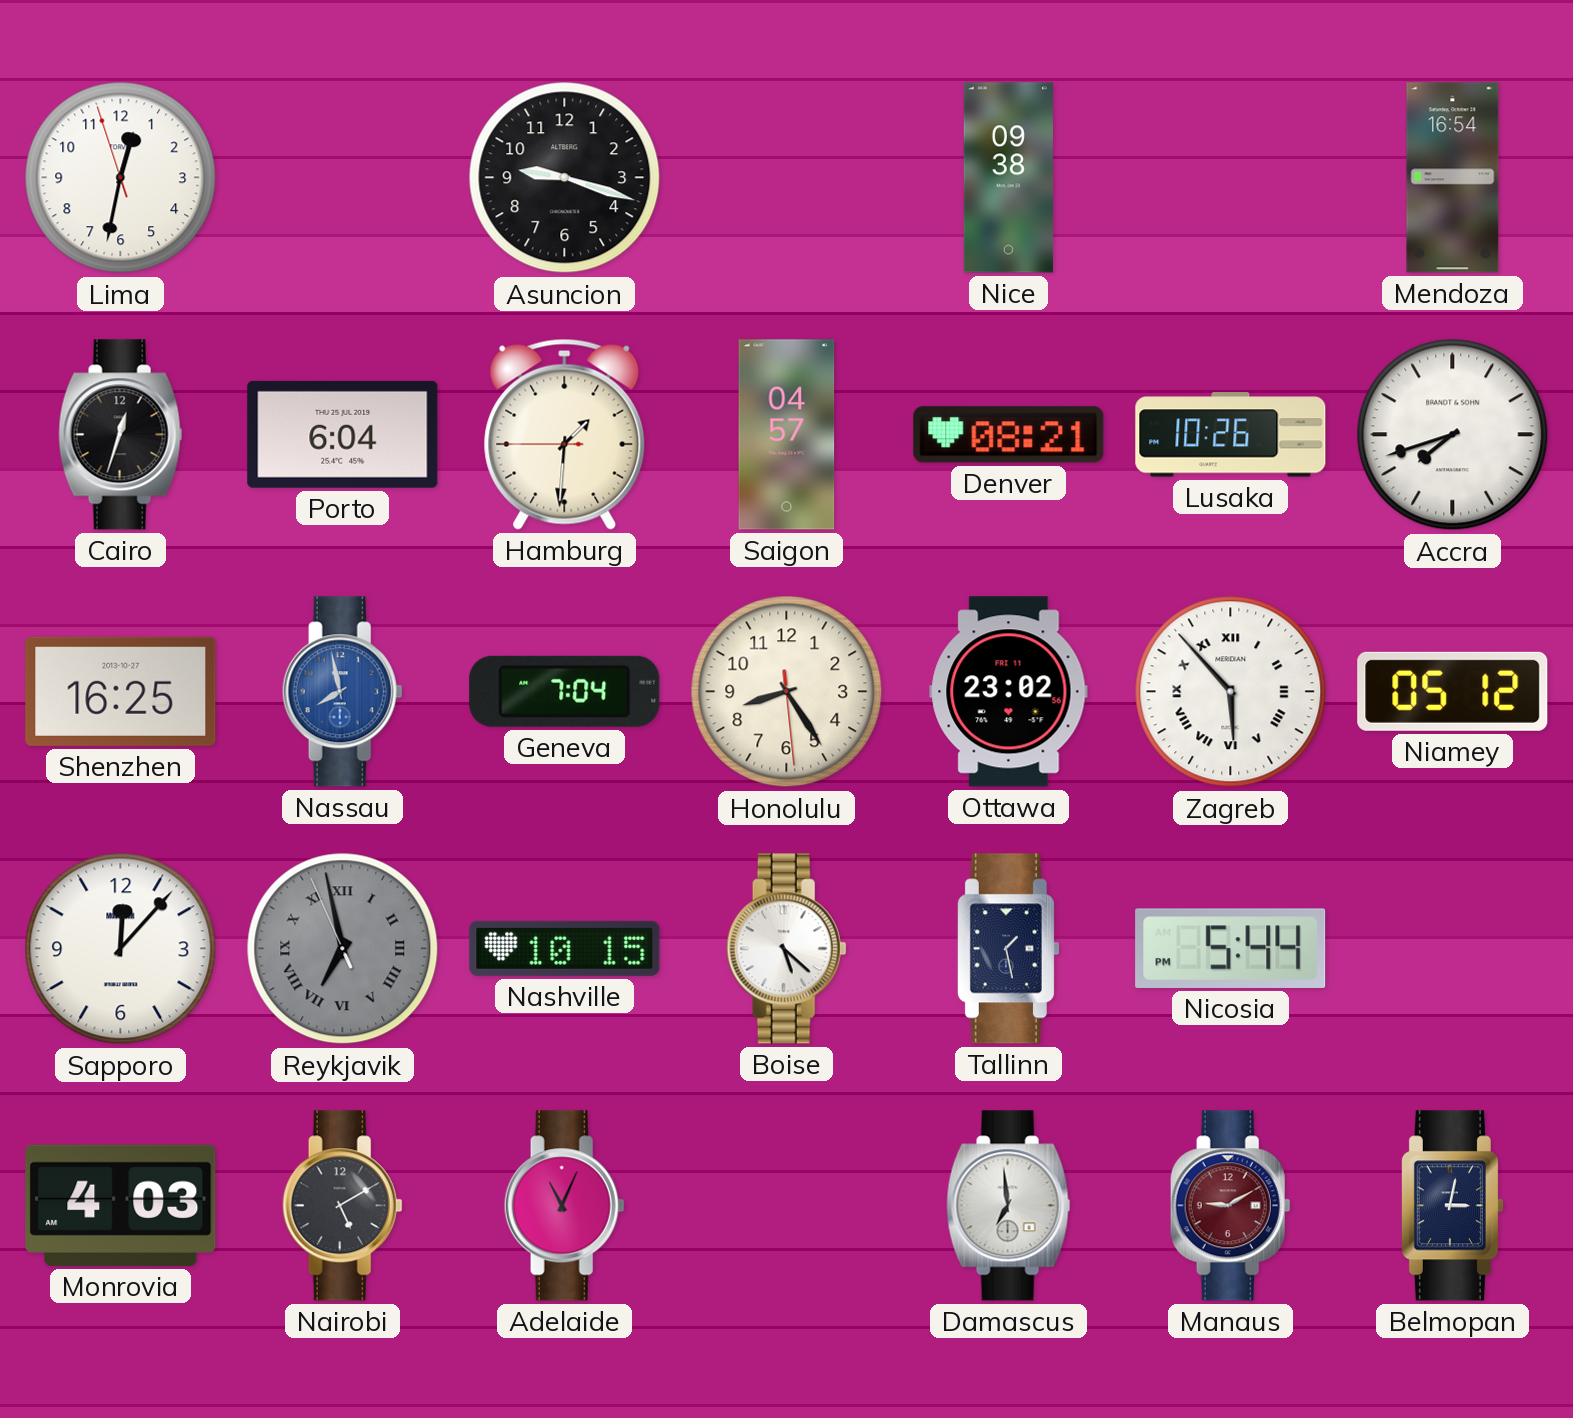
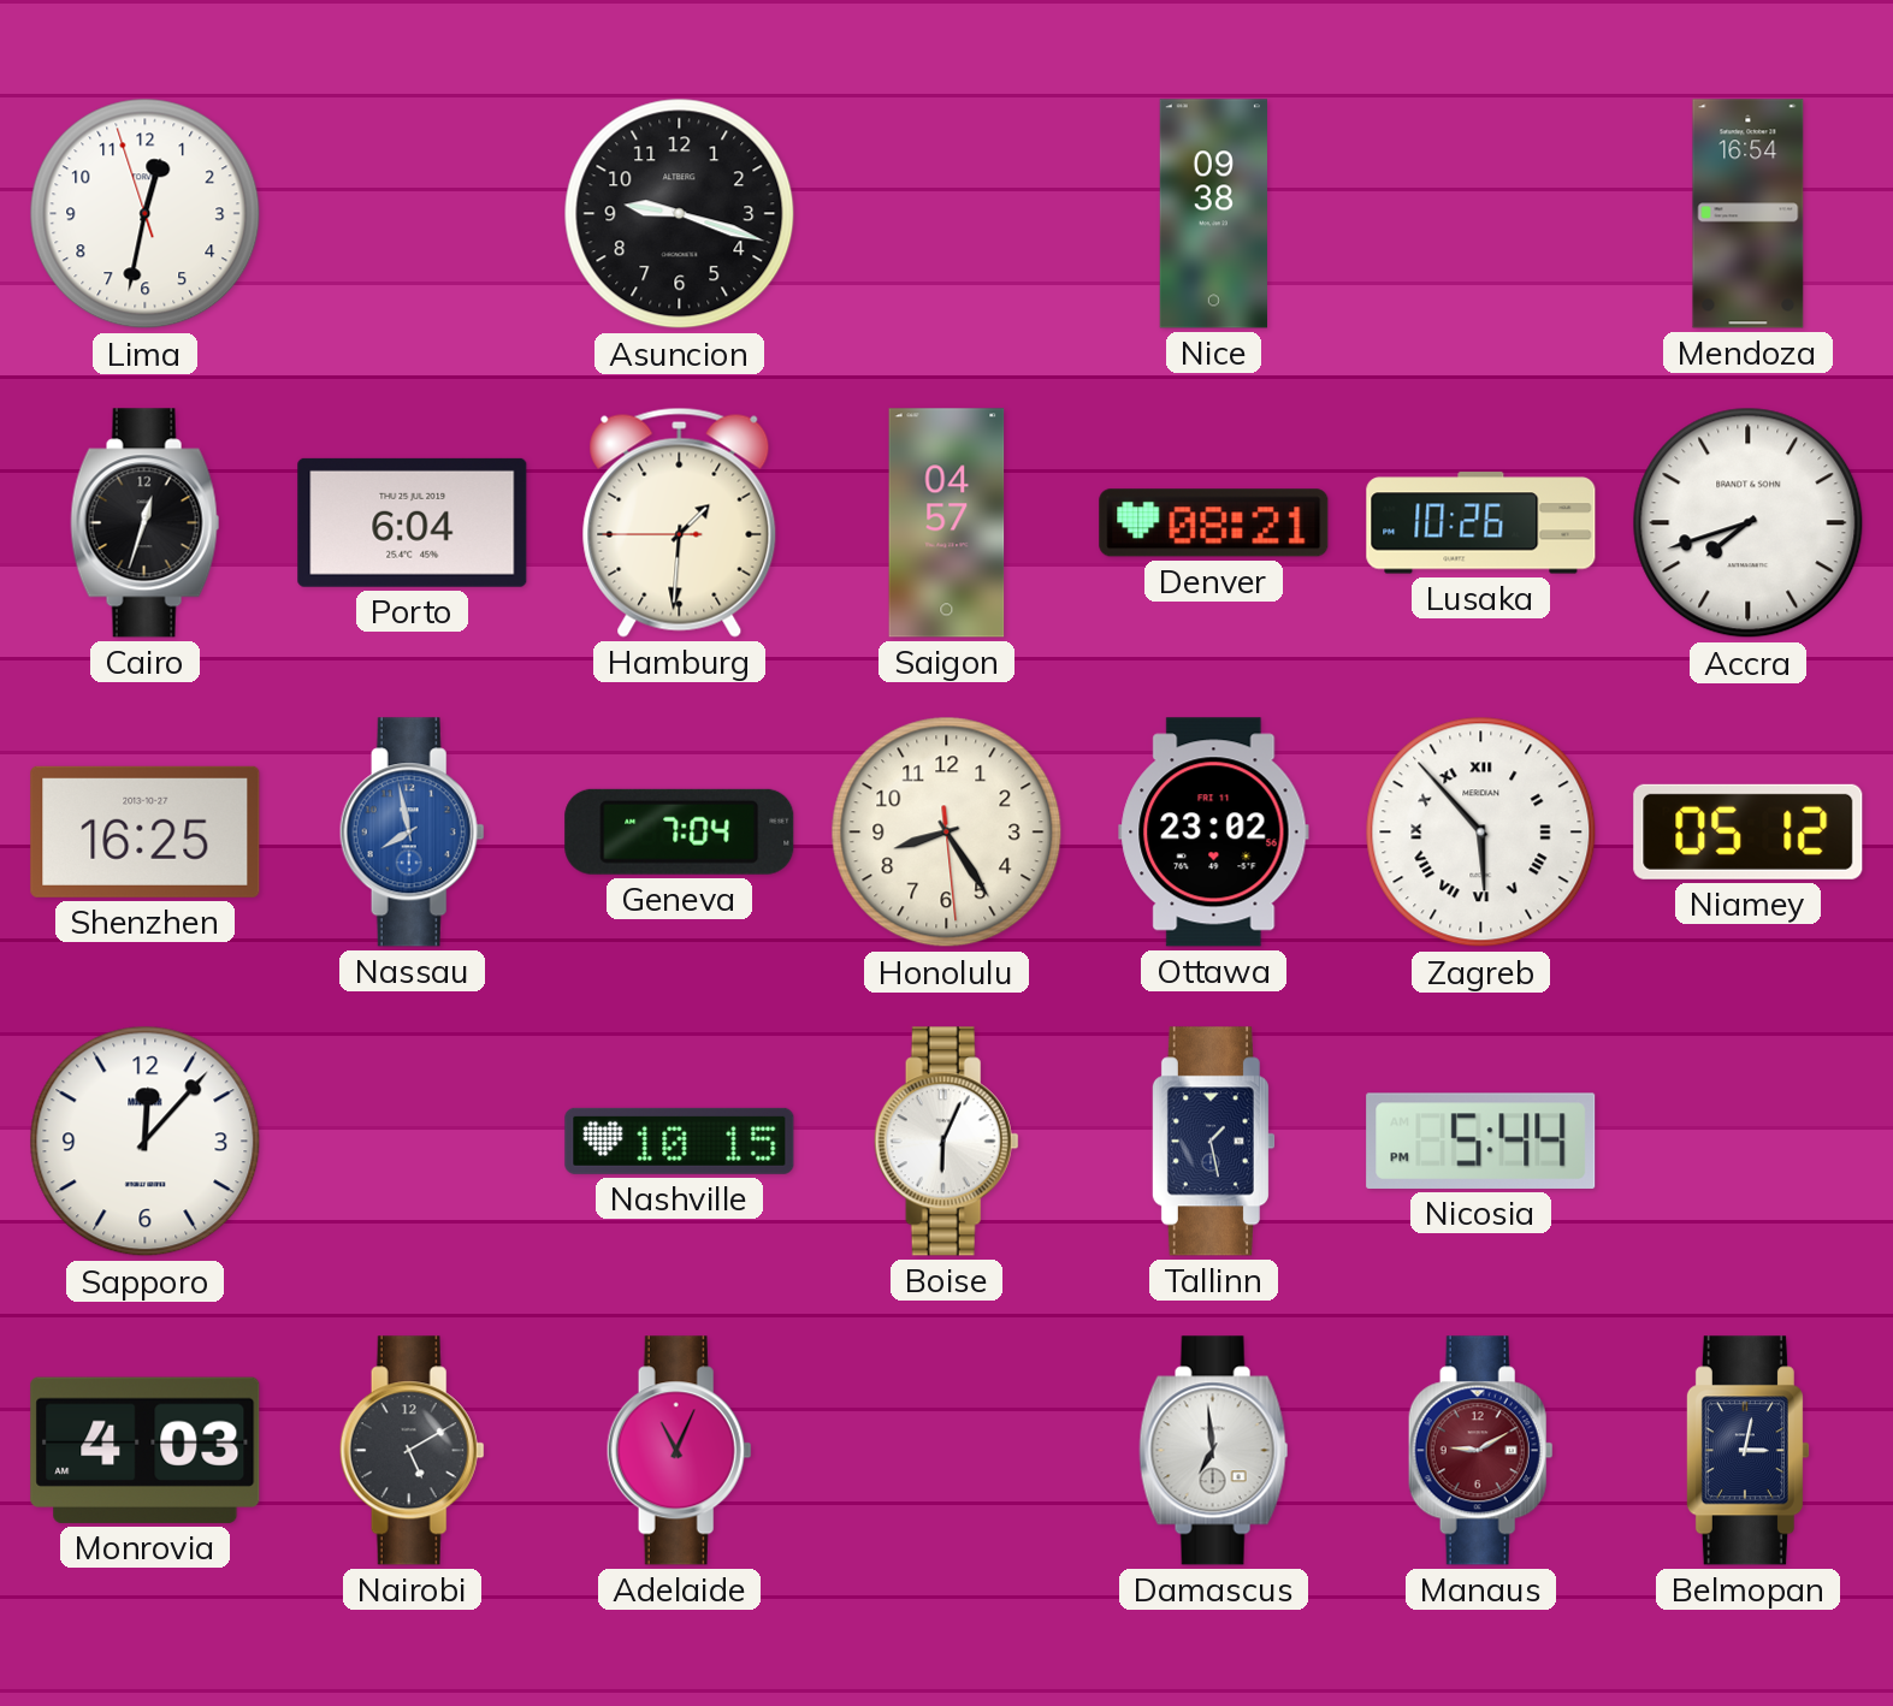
Reykjavik: 6:57 -> none (343, 949)
Boise: 5:22 -> 6:04 (946, 1142)
